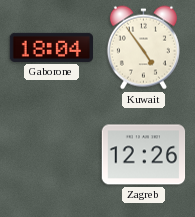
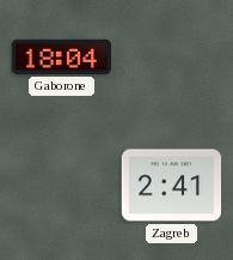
Kuwait: 4:54 -> none (143, 48)
Zagreb: 12:26 -> 2:41 (172, 186)
